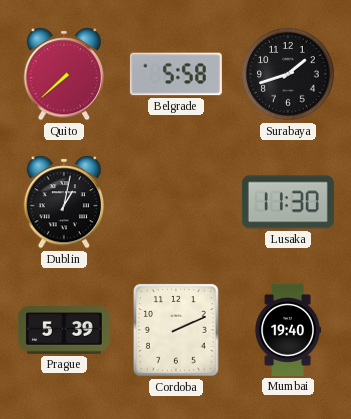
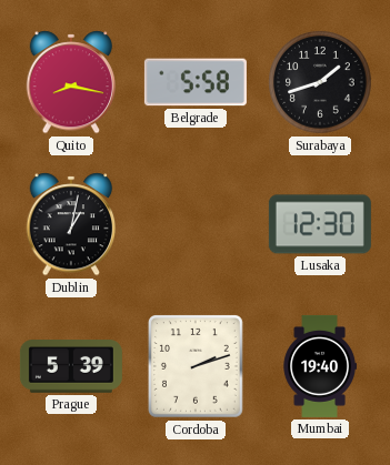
Quito: 7:38 -> 8:17 (71, 82)
Lusaka: 11:30 -> 12:30 (320, 224)
Cordoba: 2:11 -> 2:12 (196, 367)
